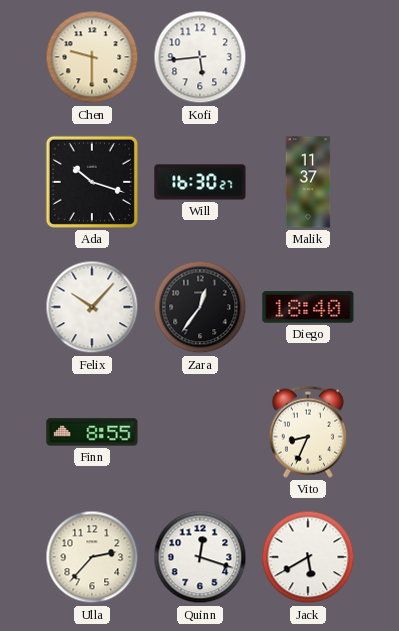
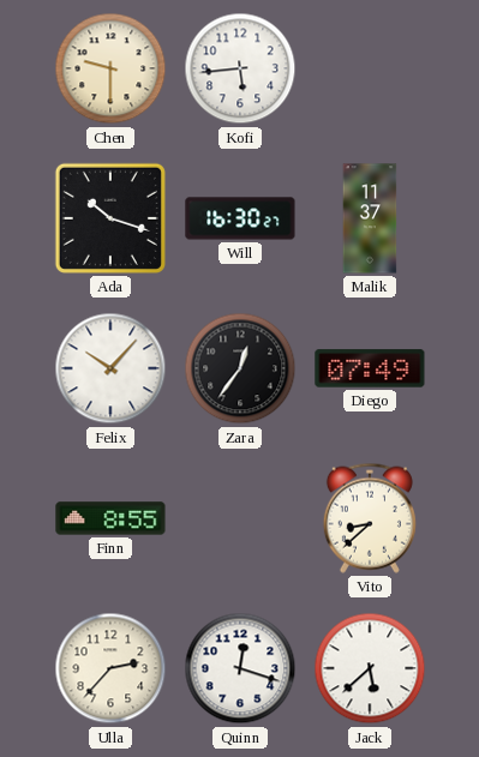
Diego: 18:40 -> 07:49 (370, 368)
Vito: 8:34 -> 8:38 (370, 518)
Jack: 5:40 -> 5:38 (370, 668)
